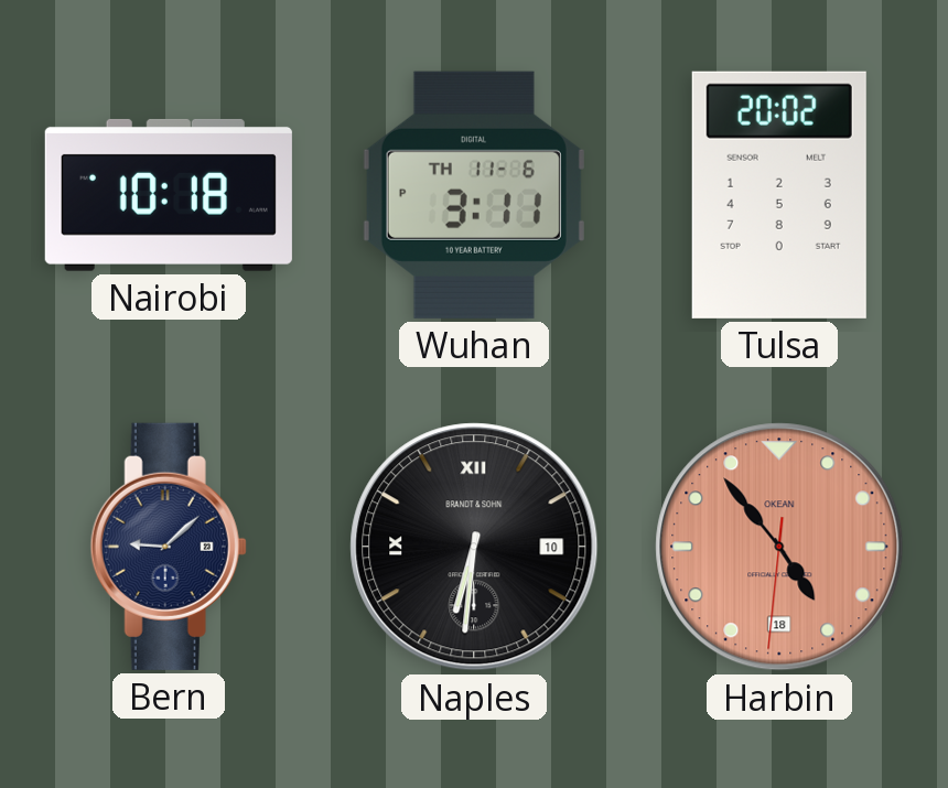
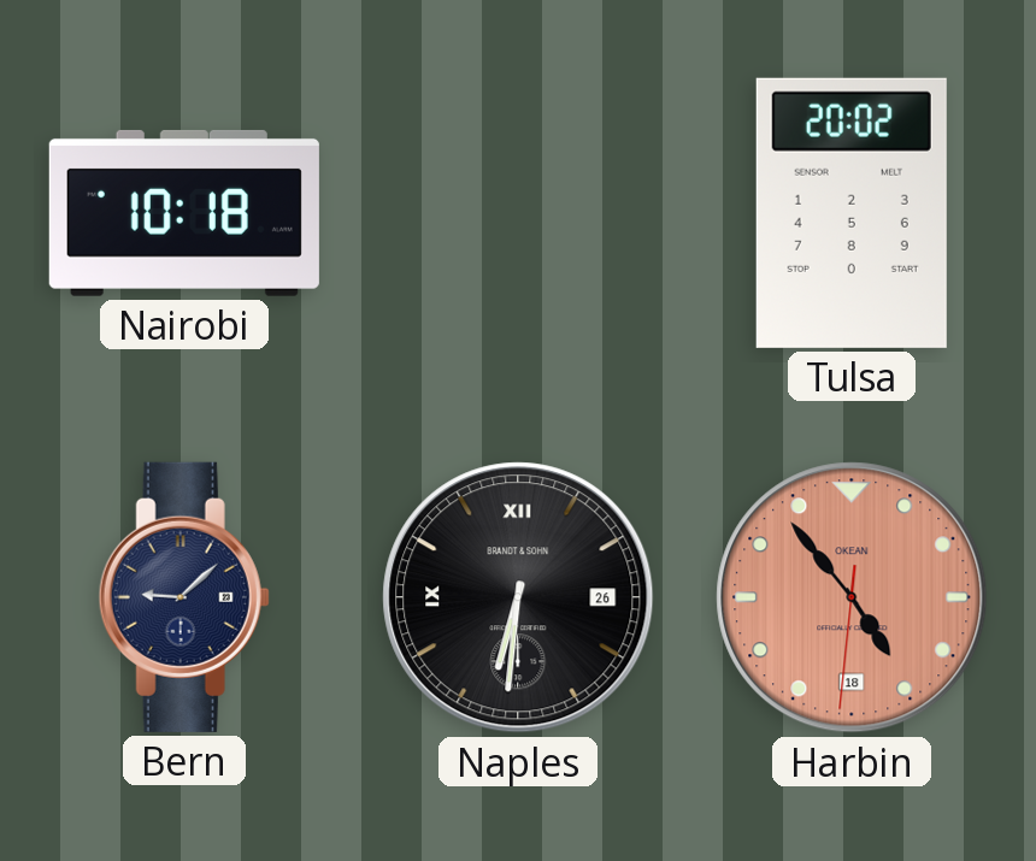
Wuhan: 3:11 -> none (474, 195)
Naples date: 10 -> 26 (518, 597)
